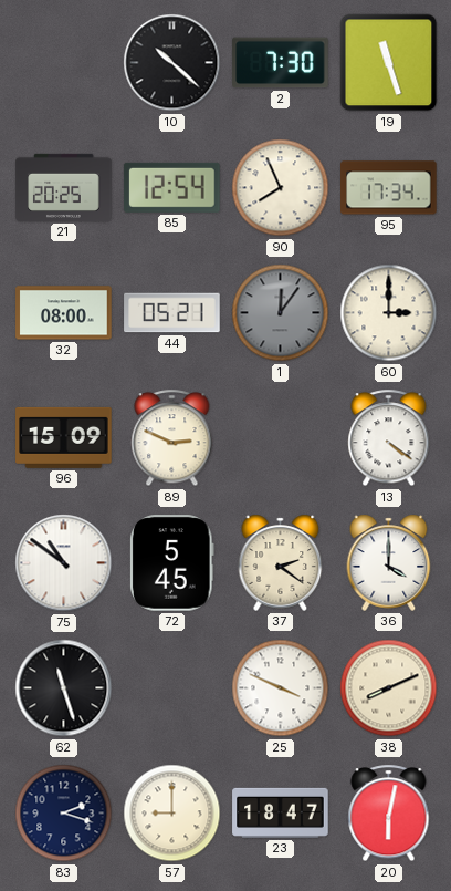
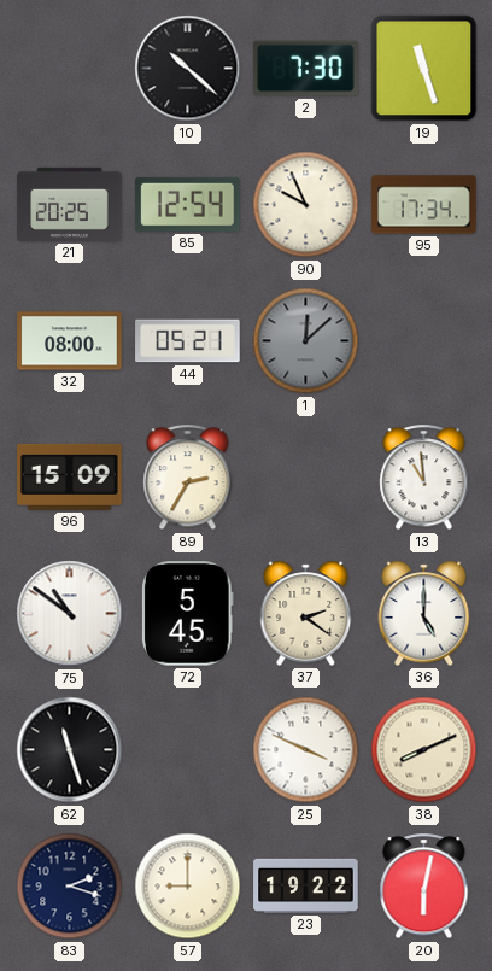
90: 7:56 -> 9:56 (306, 205)
1: 12:06 -> 12:08 (306, 341)
60: 3:00 -> none (389, 313)
89: 2:49 -> 2:35 (188, 478)
13: 4:21 -> 10:59 (424, 478)
36: 4:00 -> 5:00 (424, 613)
23: 18:47 -> 19:22 (306, 885)
